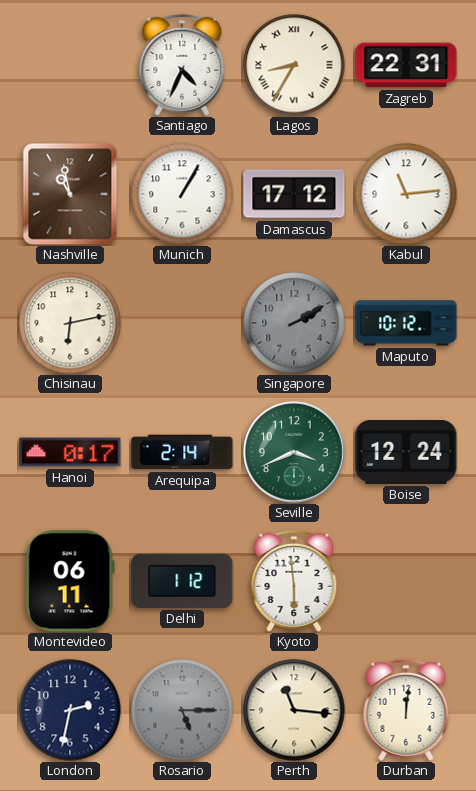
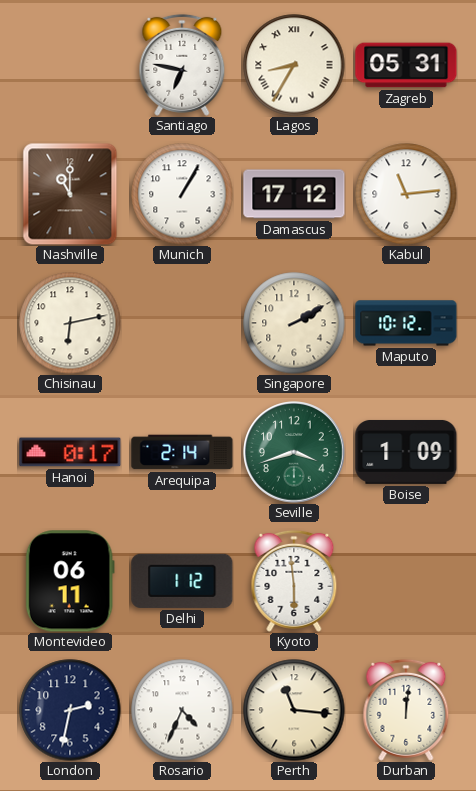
Santiago: 4:34 -> 6:47 (182, 65)
Zagreb: 22:31 -> 05:31 (406, 65)
Nashville: 10:58 -> 11:00 (70, 194)
Singapore dial: grey -> cream (294, 323)
Seville: 3:41 -> 3:42 (295, 453)
Boise: 12:24 -> 1:09 (406, 452)
Rosario: 5:15 -> 4:34 (182, 710)
Rosario dial: grey -> white (182, 710)
